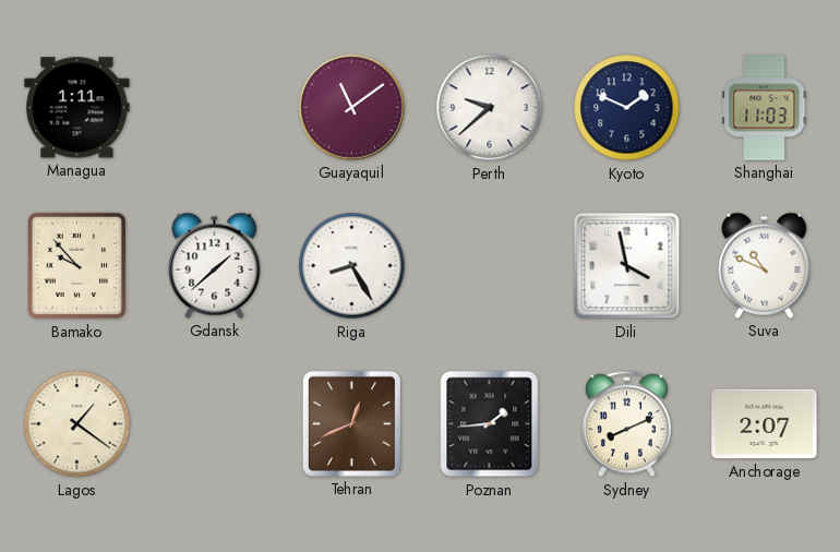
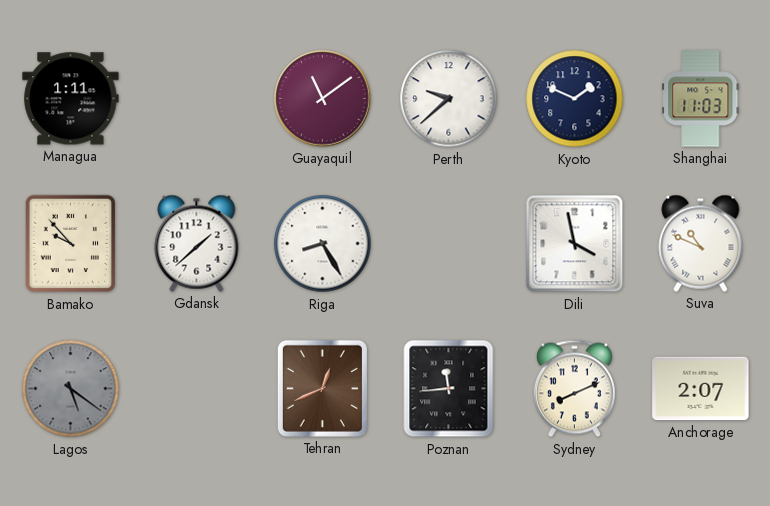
Lagos: 1:21 -> 5:21 (71, 389)
Lagos dial: cream -> grey (71, 389)
Poznan: 1:44 -> 11:44 (449, 389)
